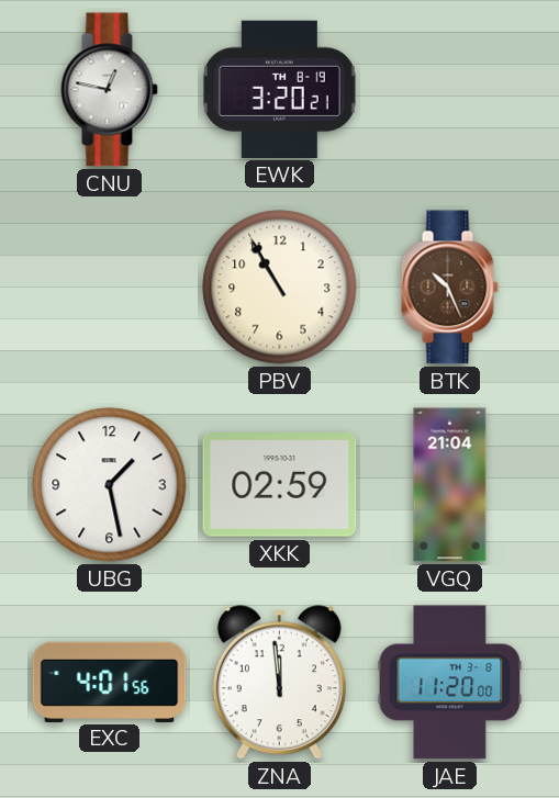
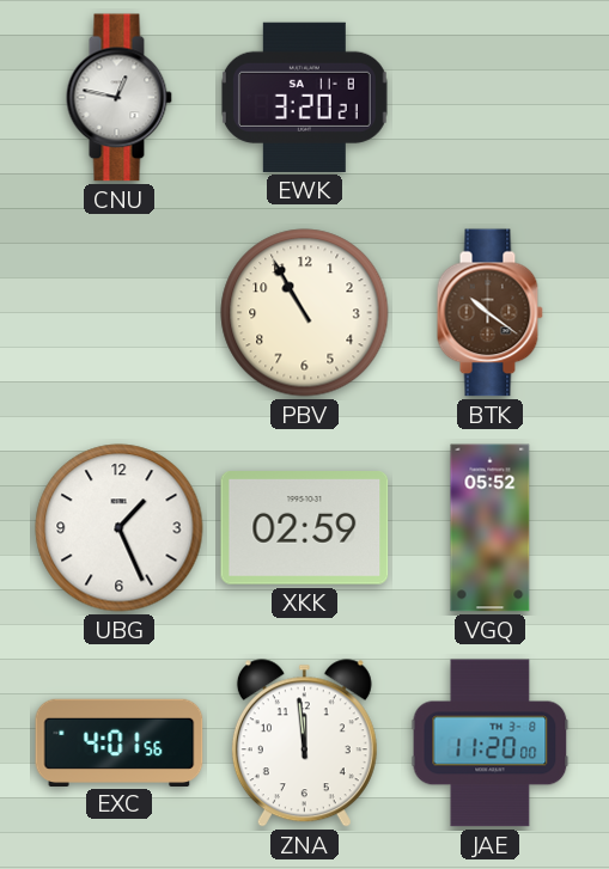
EWK date: TH 8-19 -> SA 11-8 (304, 97)
BTK: 10:26 -> 10:21 (489, 313)
UBG: 1:28 -> 1:26 (120, 528)
VGQ: 21:04 -> 05:52 (491, 528)
